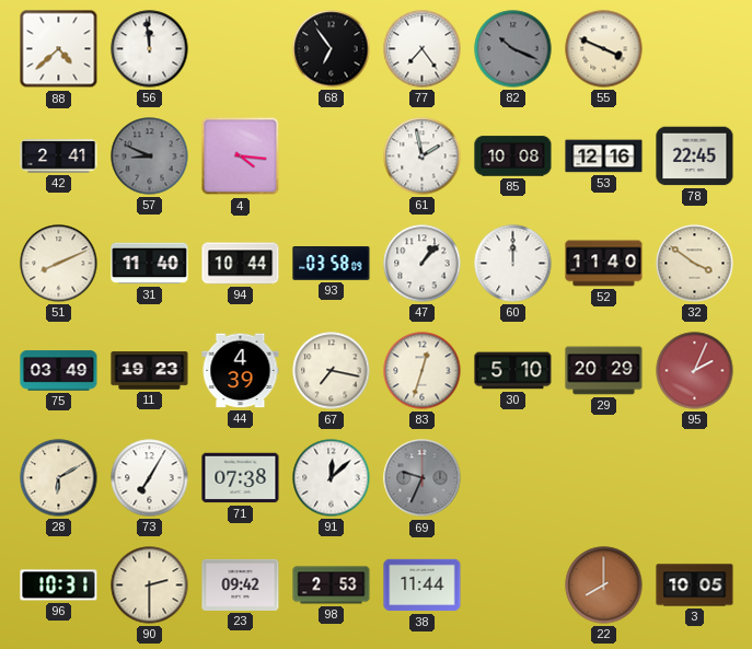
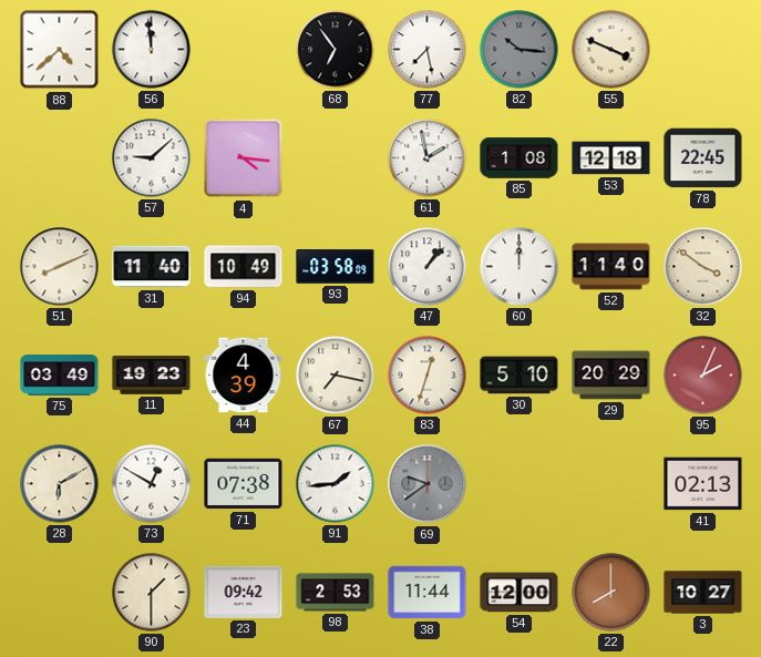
77: 7:24 -> 7:28 (428, 50)
82: 10:19 -> 10:16 (520, 50)
42: 2:41 -> none (59, 157)
57: 8:49 -> 9:08 (152, 158)
57 dial: grey -> white (152, 158)
85: 10:08 -> 1:08 (520, 158)
53: 12:16 -> 12:18 (611, 158)
94: 10:44 -> 10:49 (244, 267)
73: 7:05 -> 12:50 (152, 484)
91: 12:08 -> 1:44 (336, 484)
69: 9:34 -> 9:39 (428, 484)
41: none -> 02:13 (703, 484)
96: 10:31 -> none (59, 586)
90: 2:30 -> 1:30 (152, 593)
54: none -> 12:00 (520, 593)
3: 10:05 -> 10:27 (703, 593)
